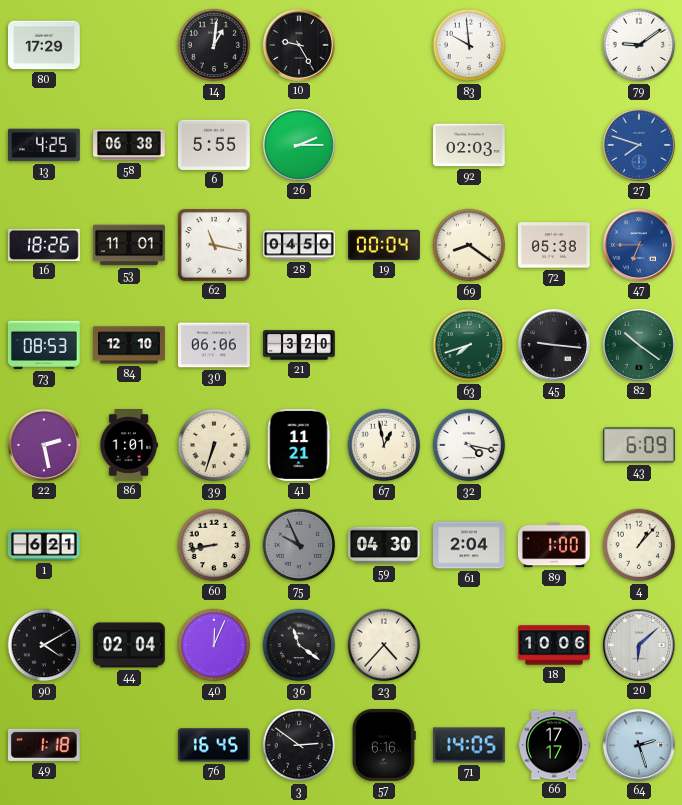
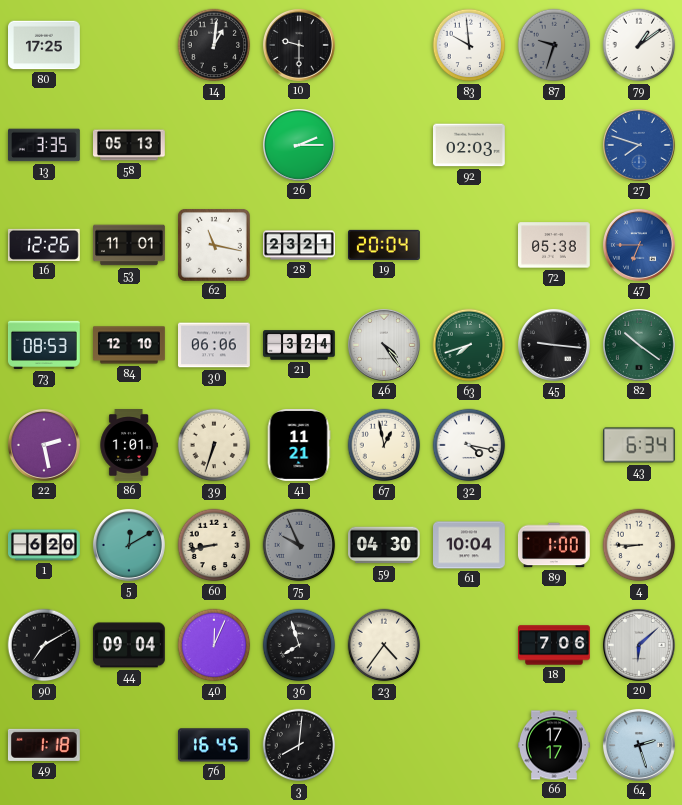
80: 17:29 -> 17:25 (45, 45)
10: 9:25 -> 9:30 (299, 45)
87: none -> 9:33 (554, 45)
79: 9:09 -> 1:09 (639, 45)
13: 4:25 -> 3:35 (45, 145)
58: 06:38 -> 05:13 (130, 145)
6: 5:55 -> none (215, 145)
16: 18:26 -> 12:26 (44, 245)
28: 04:50 -> 23:21 (299, 245)
19: 00:04 -> 20:04 (385, 245)
69: 8:21 -> none (469, 245)
21: 3:20 -> 3:24 (299, 345)
46: none -> 4:24 (384, 345)
43: 6:09 -> 6:34 (640, 445)
1: 6:21 -> 6:20 (45, 545)
5: none -> 12:10 (129, 545)
61: 2:04 -> 10:04 (470, 545)
4: 1:07 -> 8:45 (639, 545)
90: 4:10 -> 7:10 (44, 645)
44: 02:04 -> 09:04 (129, 645)
36: 11:21 -> 7:57 (299, 645)
23: 4:37 -> 4:36 (384, 645)
18: 10:06 -> 7:06 (554, 645)
3: 2:51 -> 8:01 (299, 745)
57: 6:16 -> none (384, 745)
71: 14:05 -> none (470, 745)
